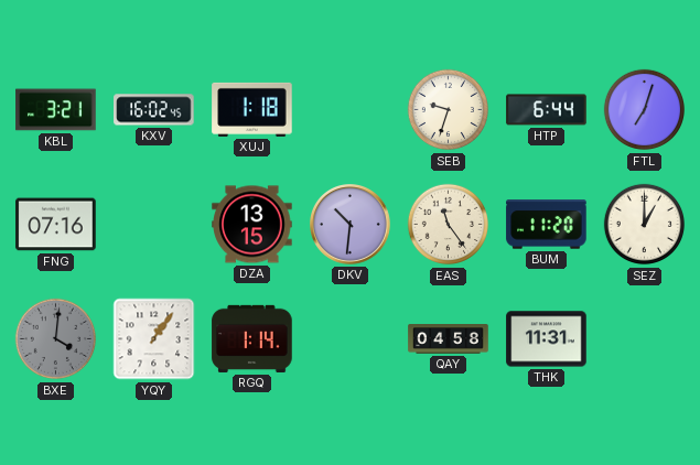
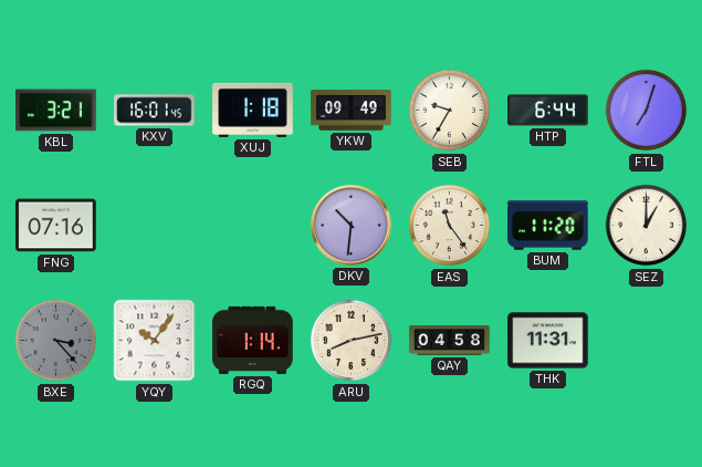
KXV: 16:02 -> 16:01 (155, 111)
YKW: none -> 09:49 (352, 111)
SEB: 9:33 -> 9:35 (450, 111)
DZA: 13:15 -> none (252, 225)
BXE: 4:01 -> 3:23 (56, 341)
YQY: 1:06 -> 10:06 (155, 341)
ARU: none -> 8:13 (352, 341)
